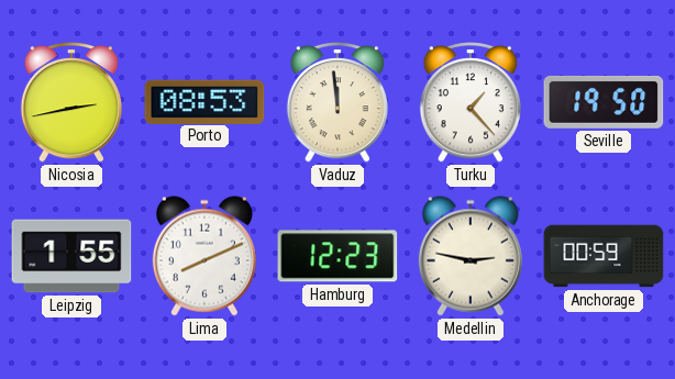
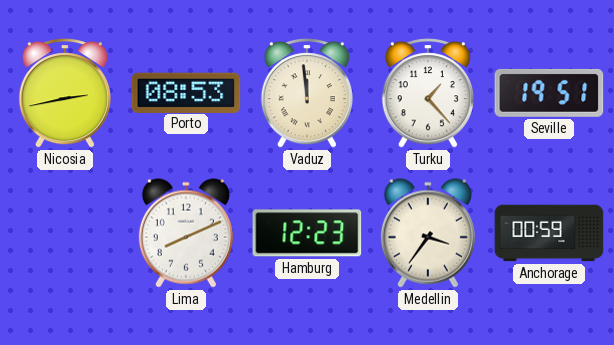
Seville: 19:50 -> 19:51 (549, 93)
Leipzig: 1:55 -> none (71, 256)
Medellin: 2:47 -> 3:36 (428, 233)
